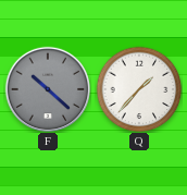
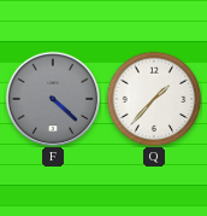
F: 10:22 -> 4:22 (52, 98)
